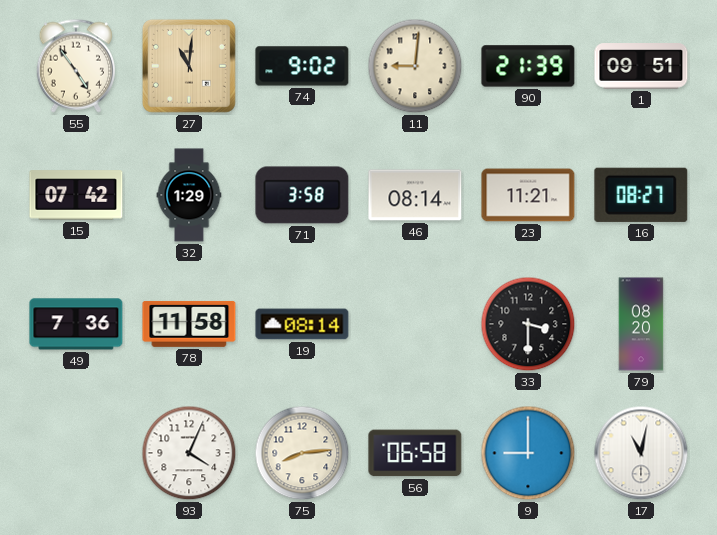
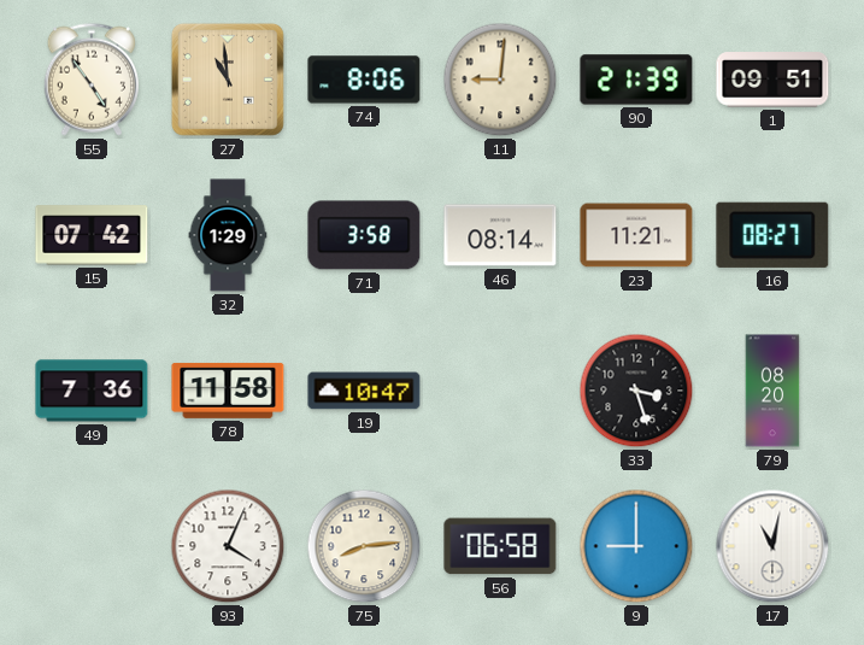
27: 11:01 -> 10:59 (228, 80)
74: 9:02 -> 8:06 (364, 80)
19: 08:14 -> 10:47 (364, 391)
33: 3:30 -> 3:27 (636, 391)
